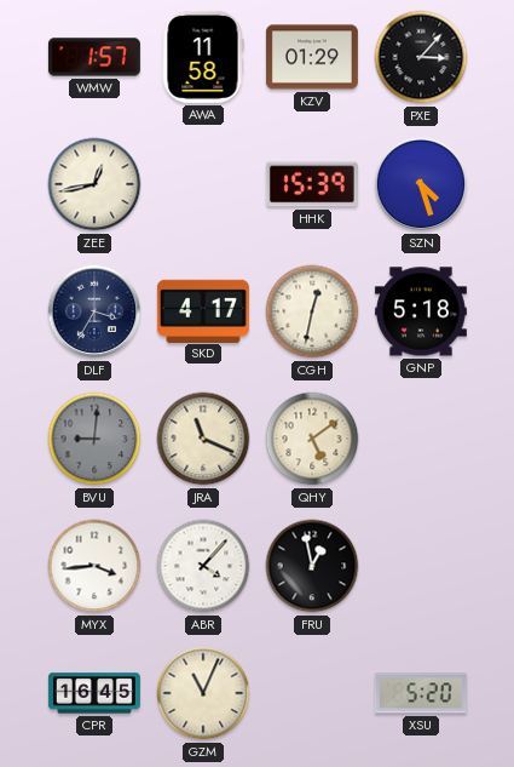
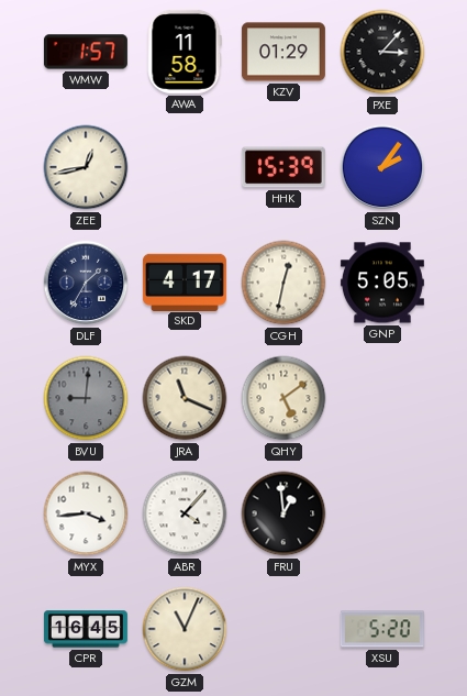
SZN: 4:27 -> 2:06 (382, 167)
DLF: 3:35 -> 1:35 (86, 283)
GNP: 5:18 -> 5:05 (382, 283)
FRU: 12:58 -> 12:59 (283, 513)
